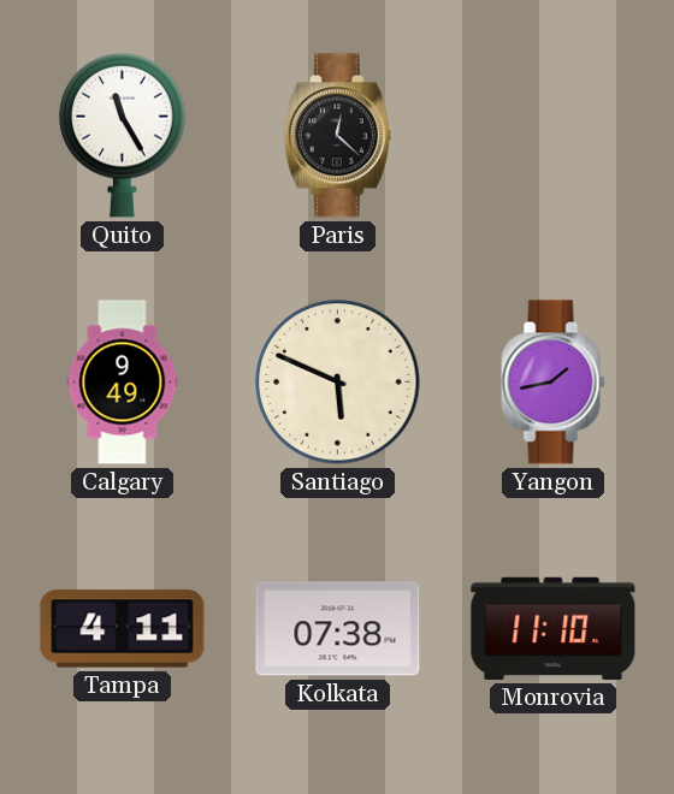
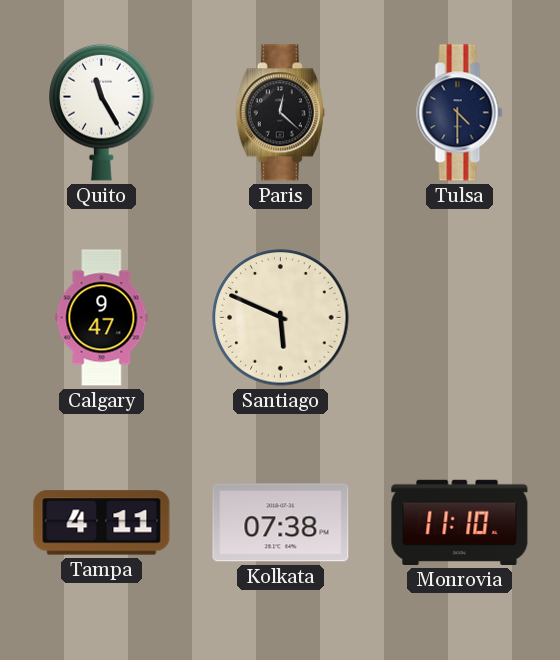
Tulsa: none -> 4:30 (460, 113)
Calgary: 9:49 -> 9:47 (102, 318)
Yangon: 1:43 -> none (554, 383)
